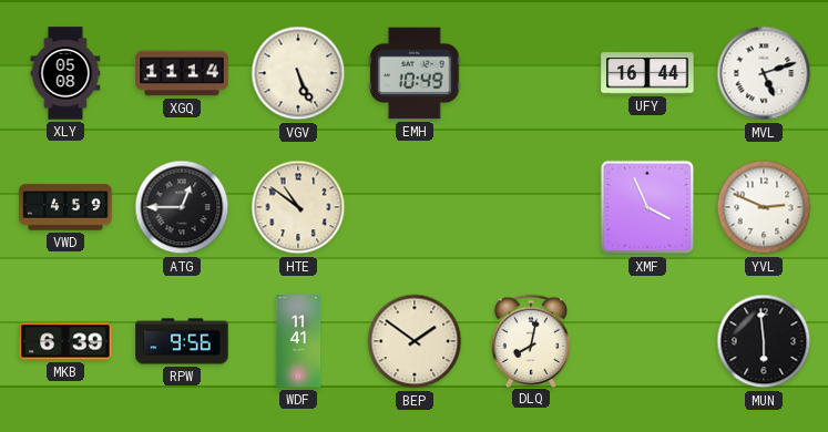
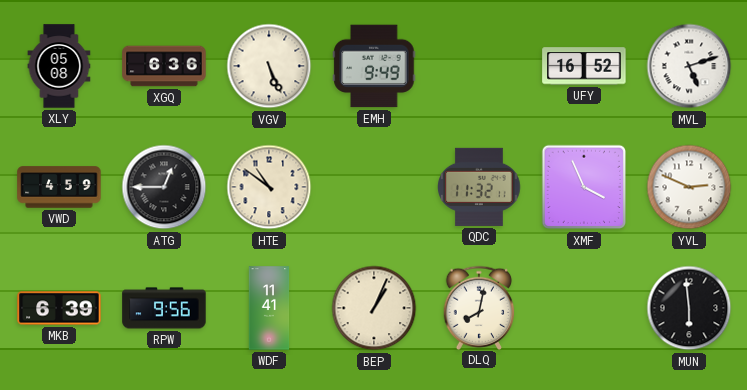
XGQ: 11:14 -> 6:36 (164, 66)
EMH: 10:49 -> 9:49 (374, 66)
UFY: 16:44 -> 16:52 (584, 66)
QDC: none -> 11:32 (479, 187)
BEP: 1:51 -> 1:04 (374, 308)
